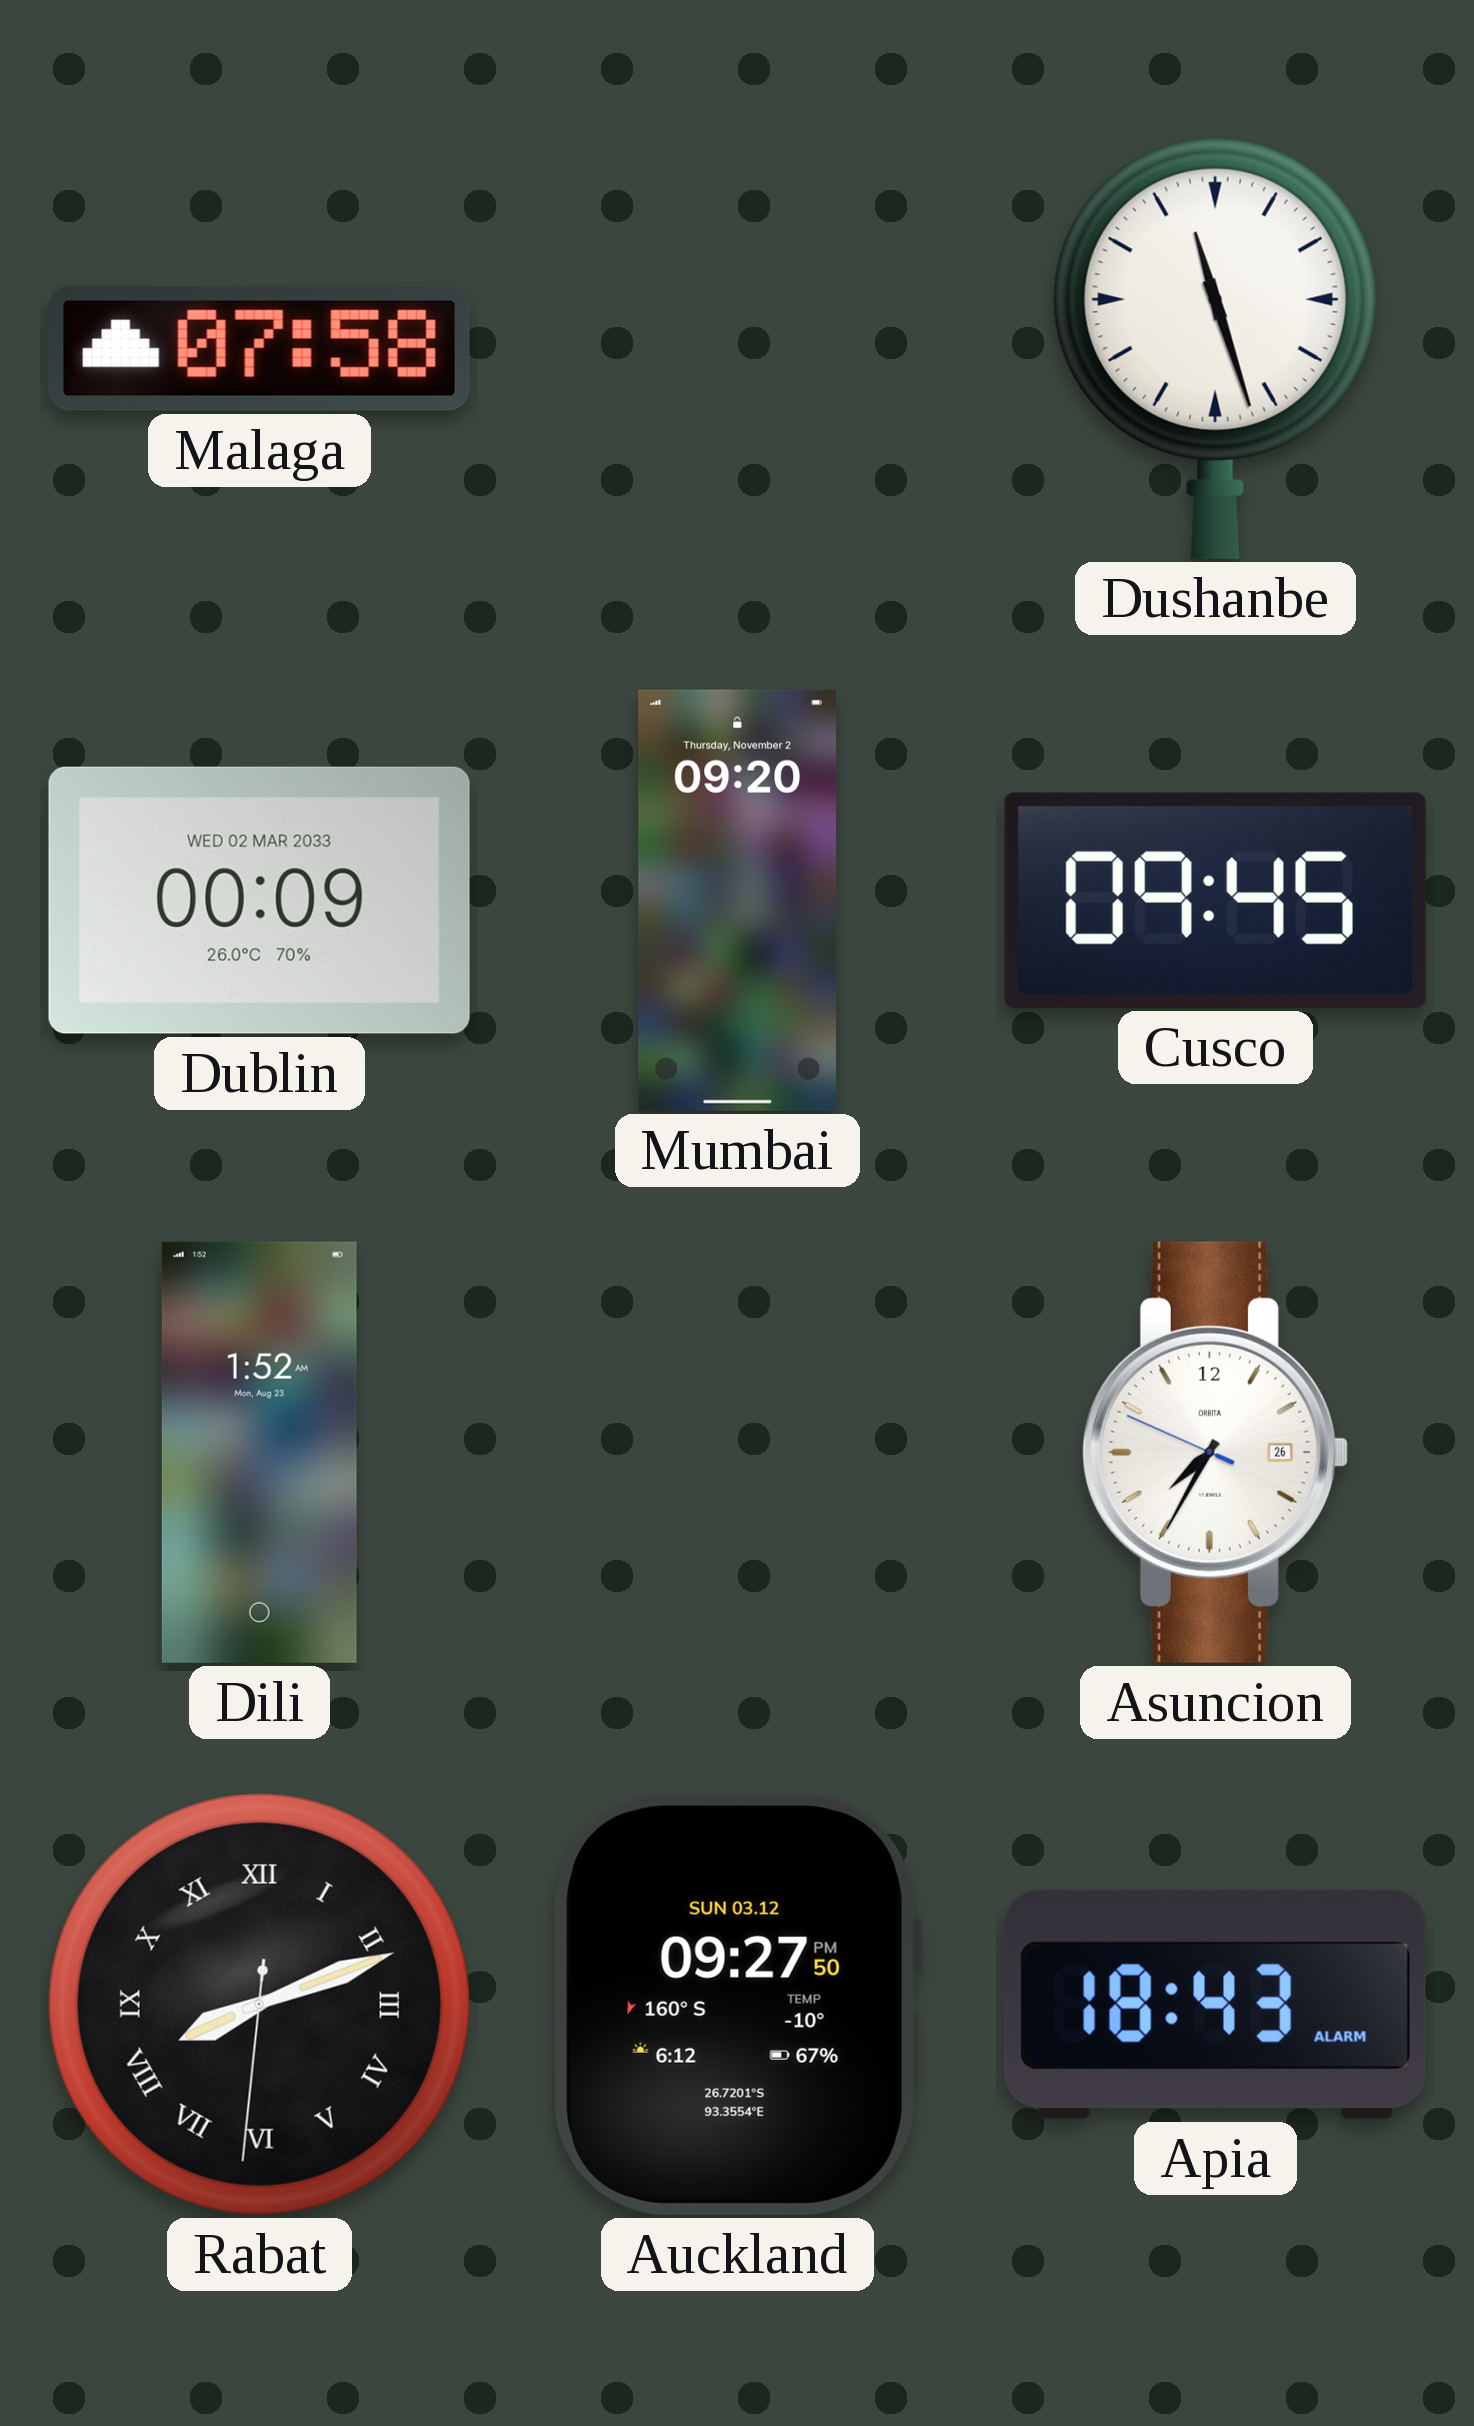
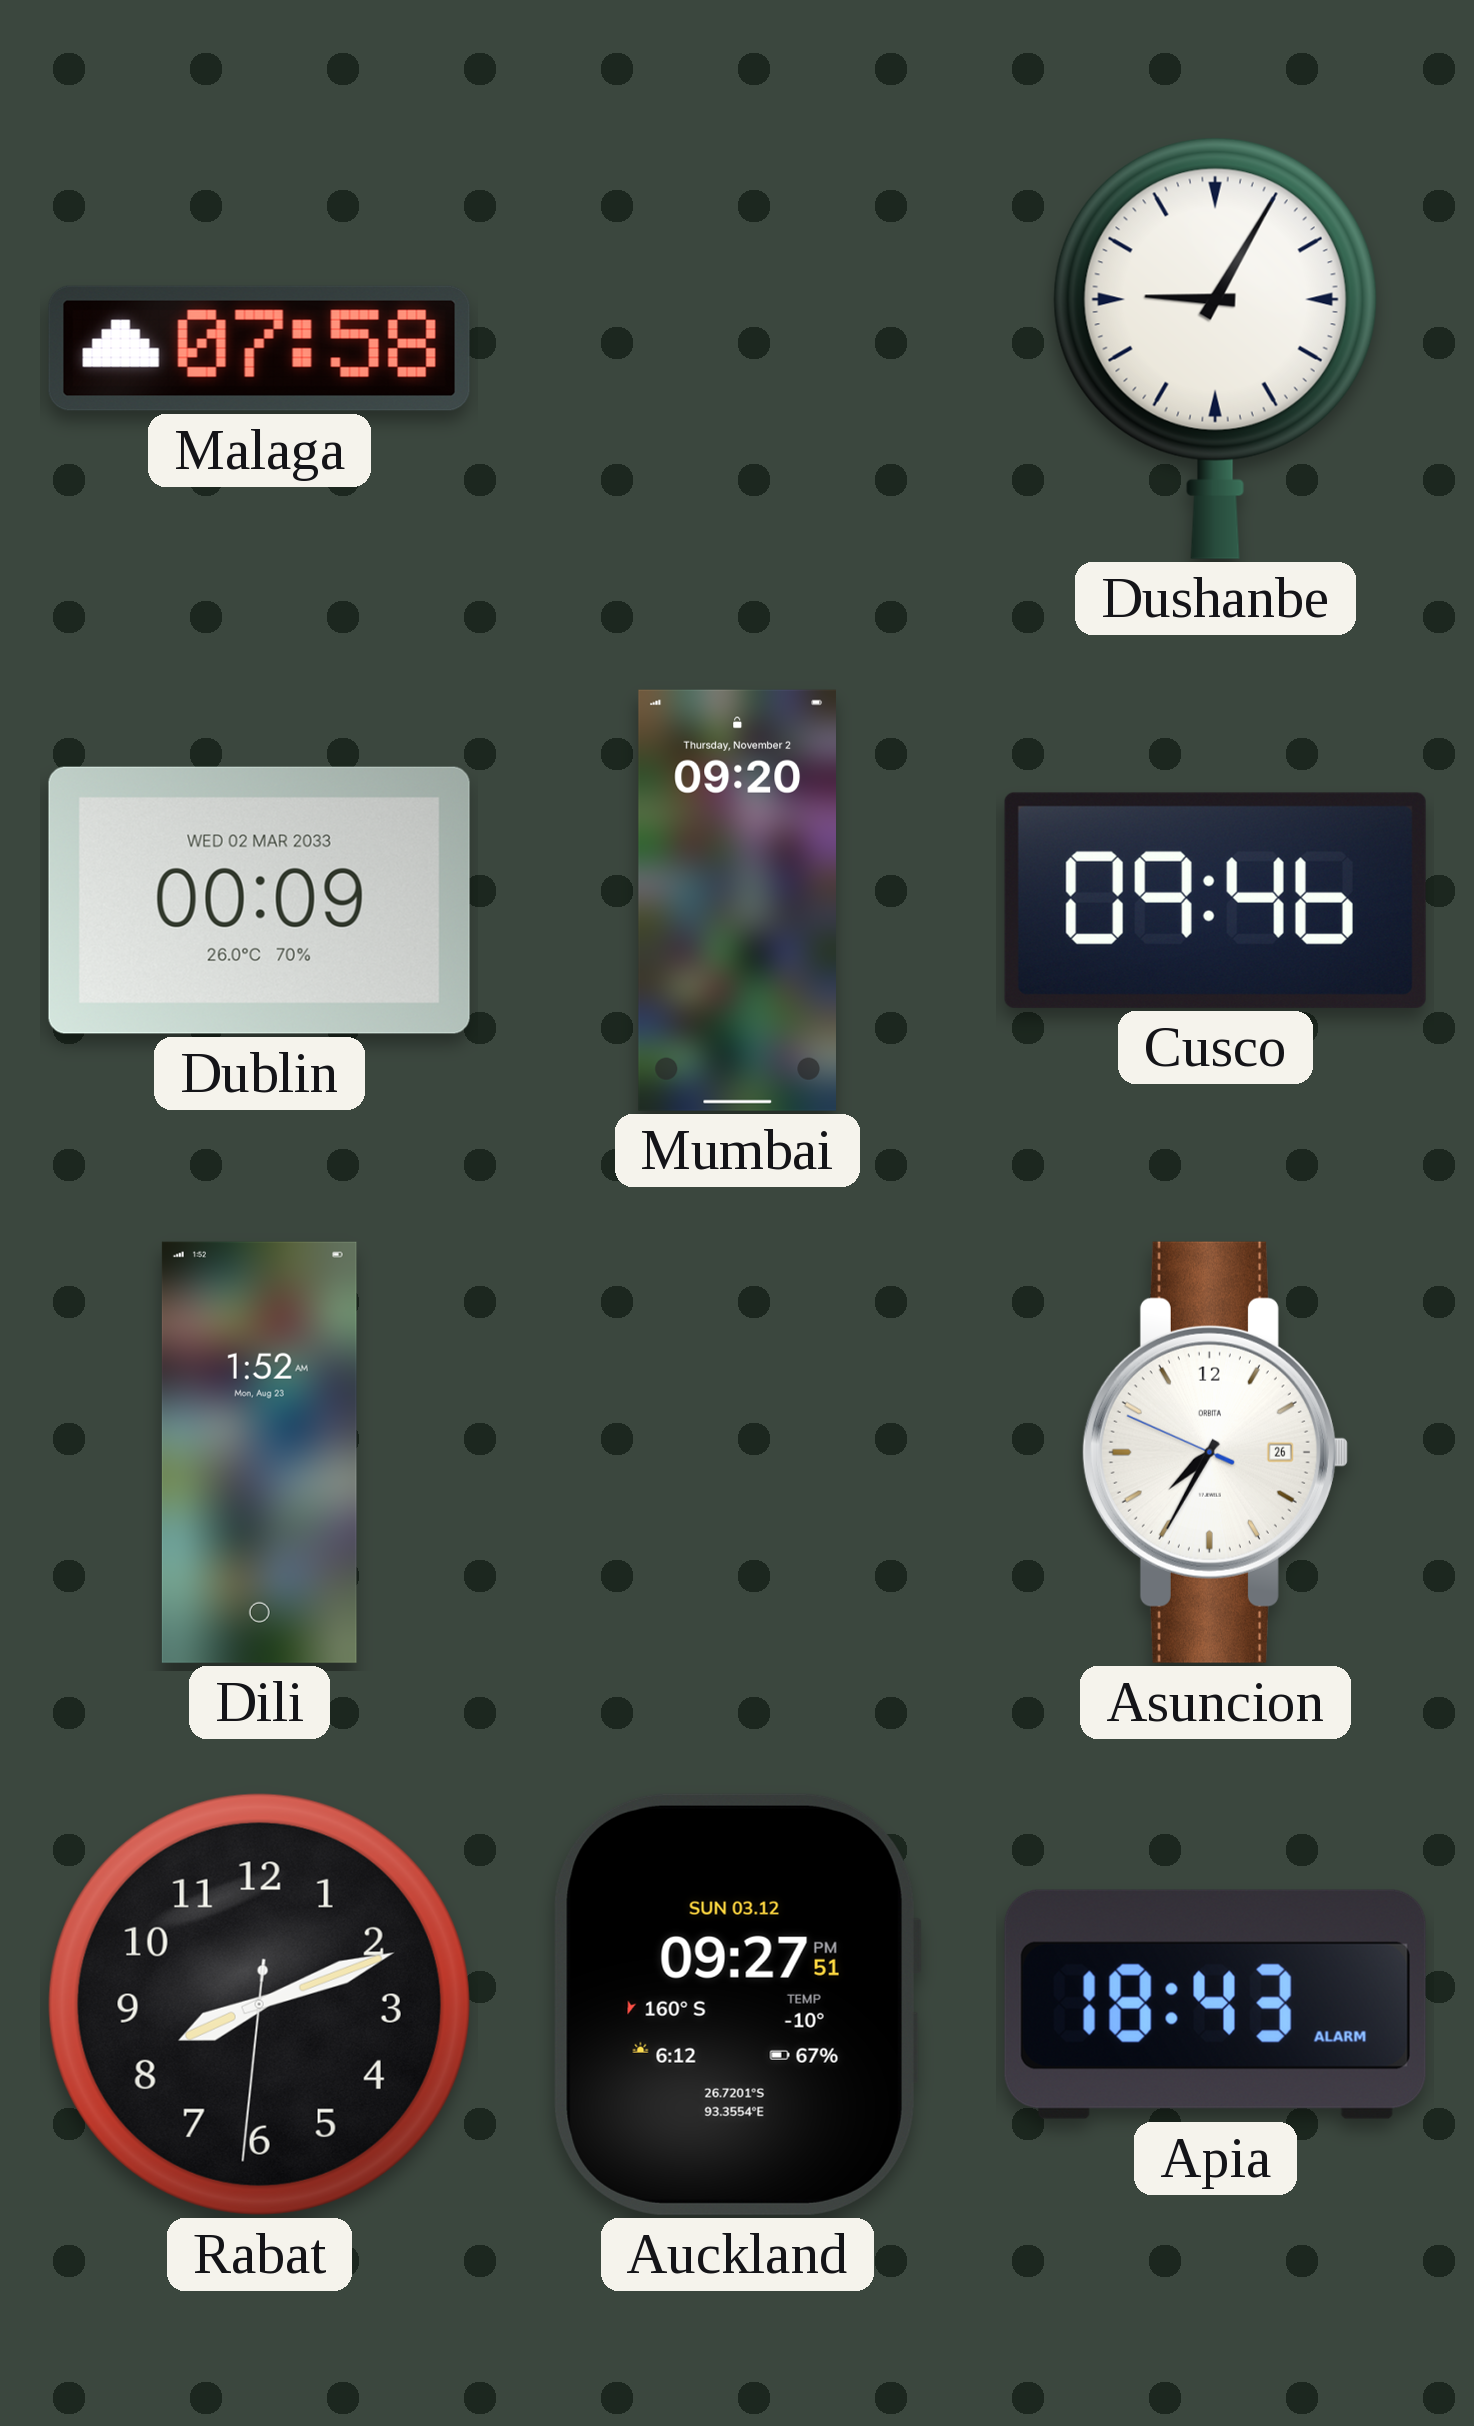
Dushanbe: 11:27 -> 9:05 (1215, 348)
Cusco: 09:45 -> 09:46 (1215, 900)
Rabat numerals: Roman -> Arabic (259, 2004)
Auckland: 09:27:50 PM -> 09:27:51 PM (737, 2004)
